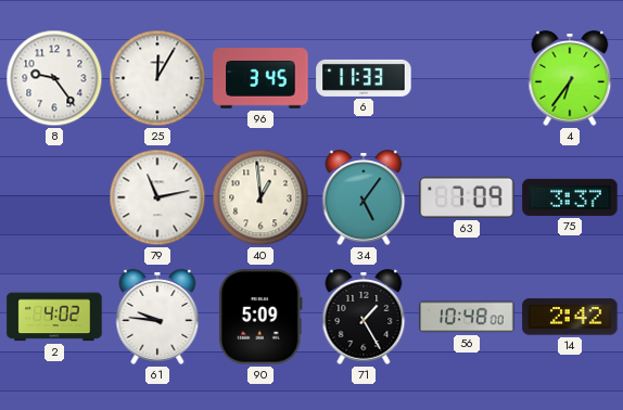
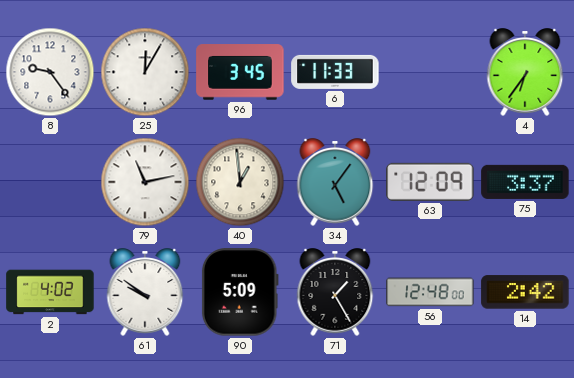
63: 7:09 -> 12:09 (430, 182)
61: 9:46 -> 9:51 (145, 292)
56: 10:48 -> 12:48 (430, 292)
